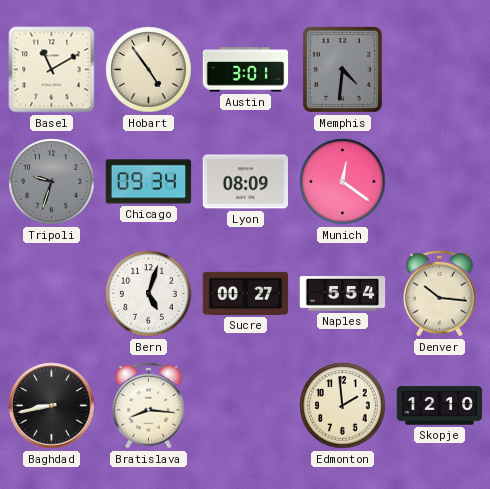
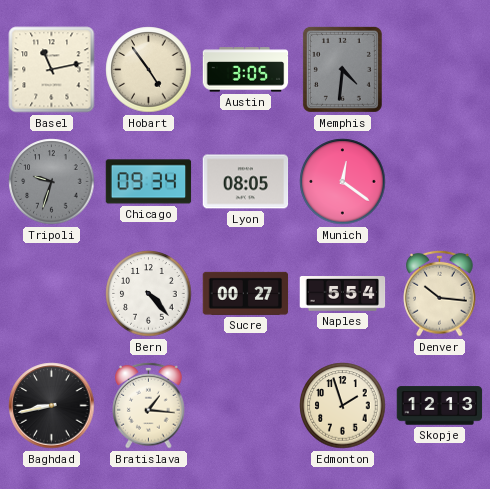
Basel: 11:10 -> 11:13 (52, 70)
Austin: 3:01 -> 3:05 (246, 70)
Lyon: 08:09 -> 08:05 (246, 182)
Bern: 5:03 -> 4:23 (149, 294)
Bratislava: 8:16 -> 1:16 (149, 405)
Edmonton: 1:59 -> 1:57 (343, 406)
Skopje: 12:10 -> 12:13 (440, 406)
